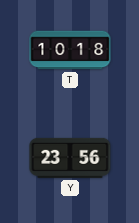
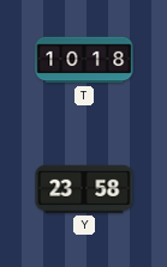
Y: 23:56 -> 23:58 (84, 189)
